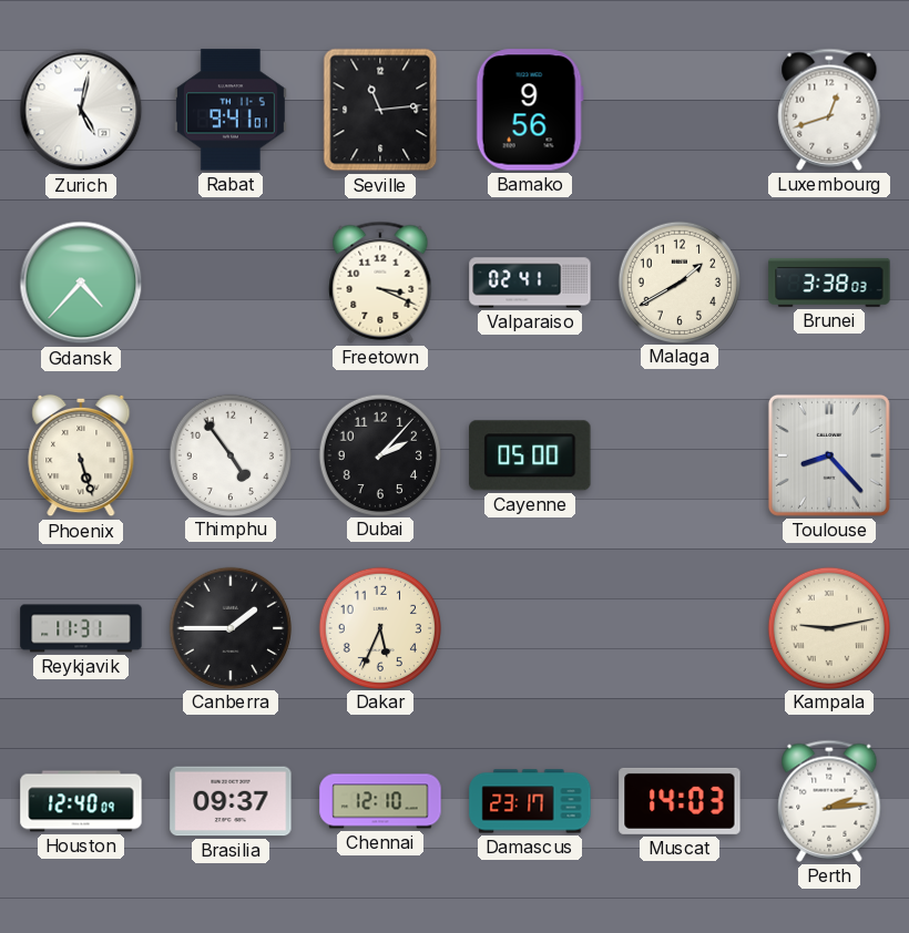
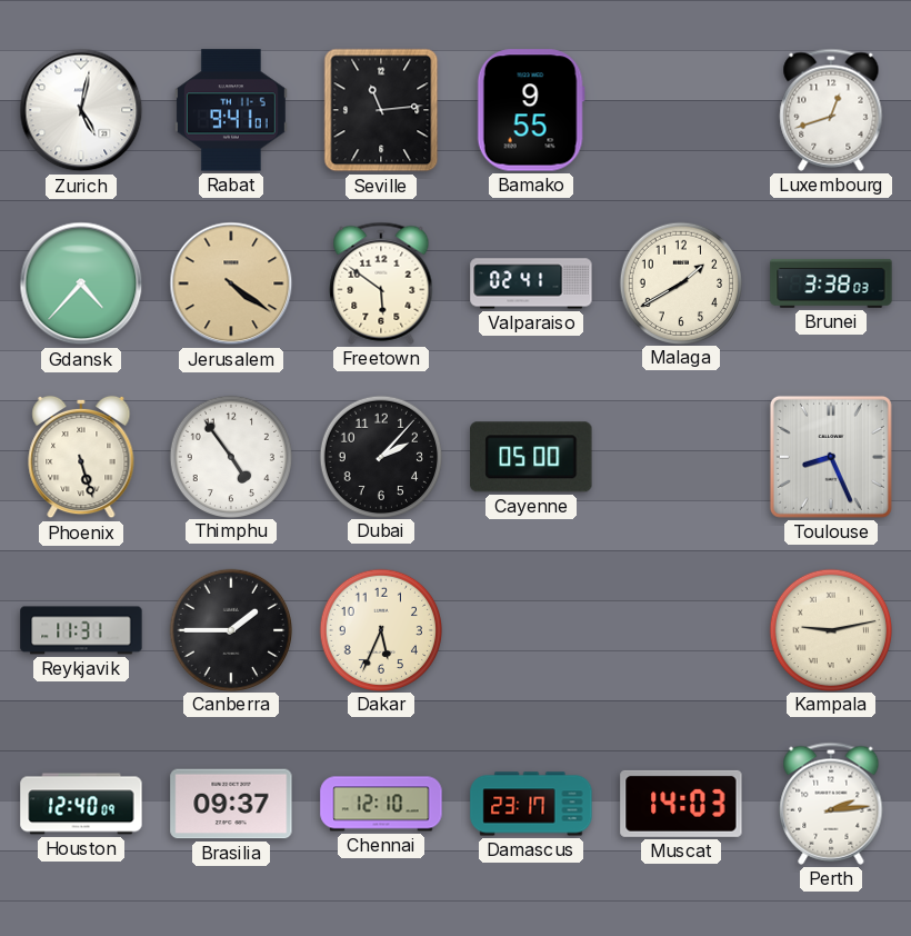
Bamako: 9:56 -> 9:55 (531, 110)
Jerusalem: none -> 4:21 (231, 283)
Freetown: 3:19 -> 5:51 (381, 283)
Toulouse: 8:23 -> 8:26 (831, 457)
